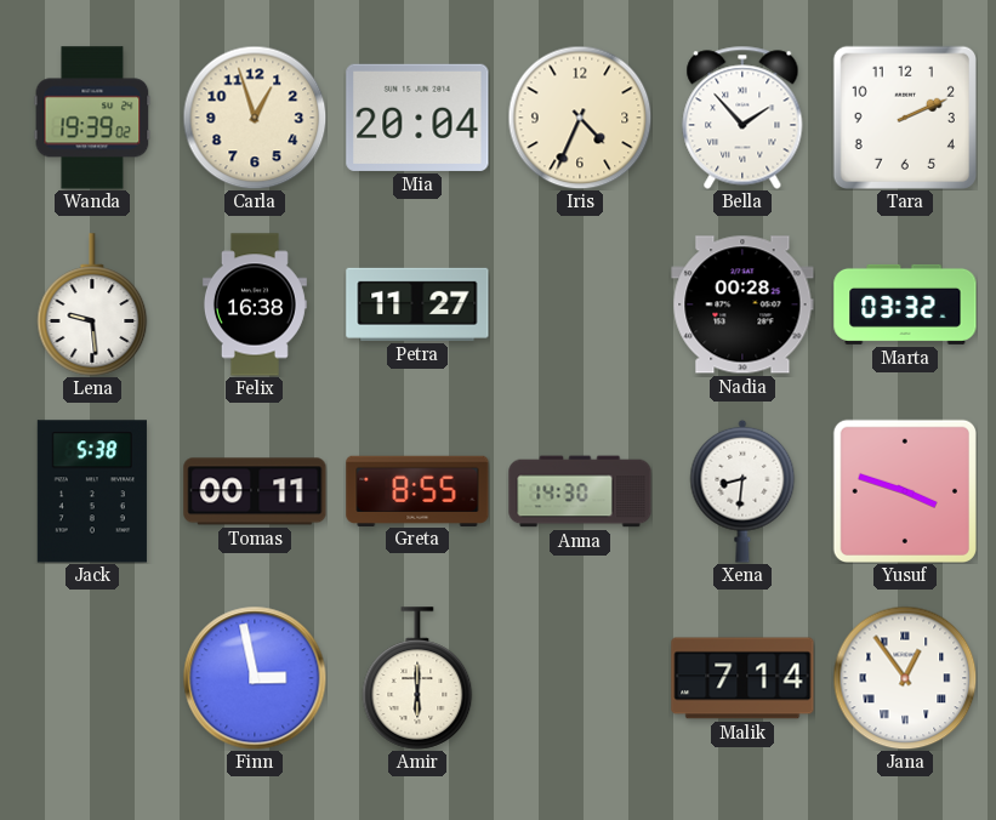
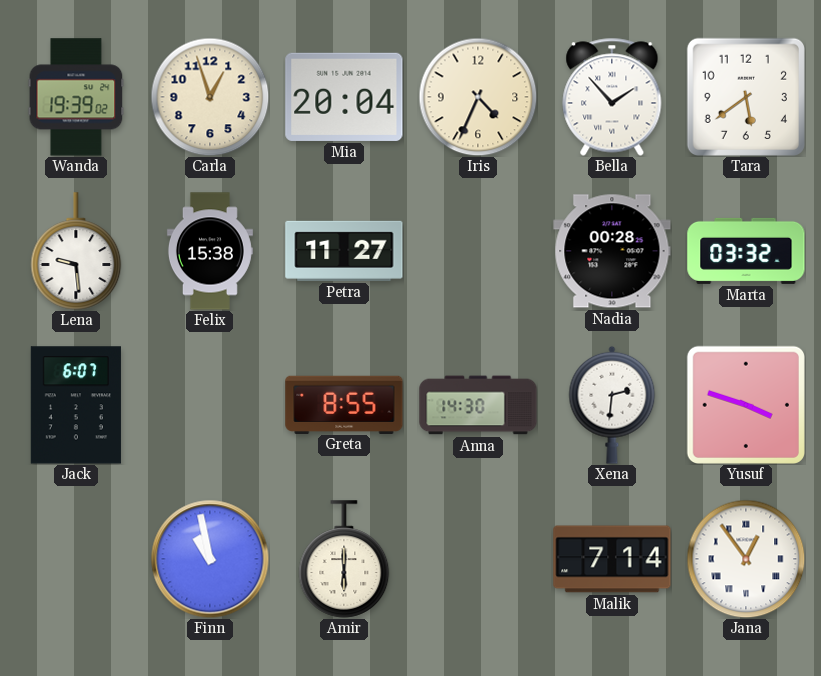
Tara: 2:11 -> 5:39 (745, 96)
Felix: 16:38 -> 15:38 (210, 251)
Jack: 5:38 -> 6:07 (76, 405)
Tomas: 00:11 -> none (255, 491)
Xena: 8:31 -> 2:31 (612, 405)
Finn: 2:58 -> 10:58 (210, 559)
